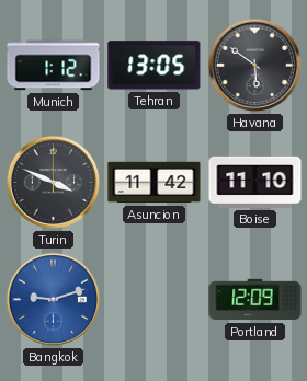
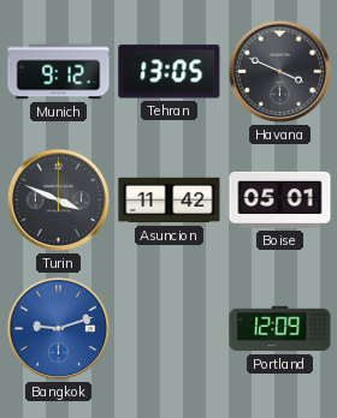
Munich: 1:12 -> 9:12 (59, 72)
Havana: 5:51 -> 3:49 (280, 72)
Boise: 11:10 -> 05:01 (280, 199)
